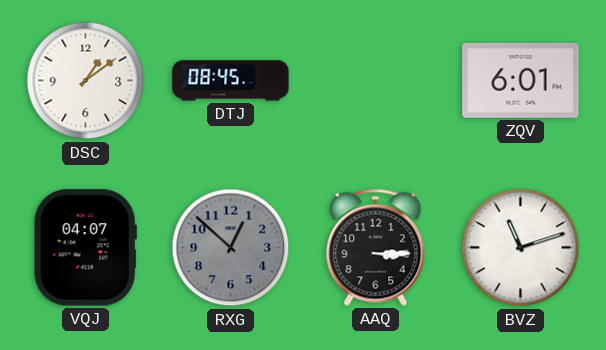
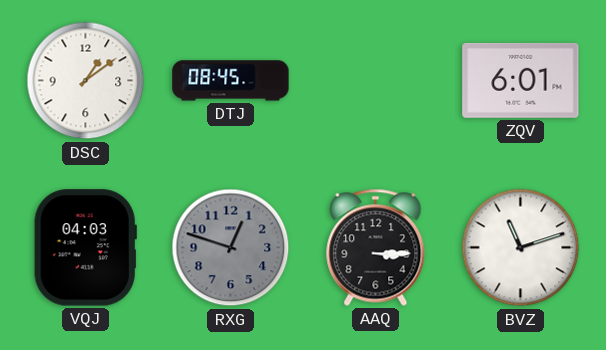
VQJ: 04:07 -> 04:03 (85, 248)
RXG: 12:52 -> 12:48 (231, 248)
